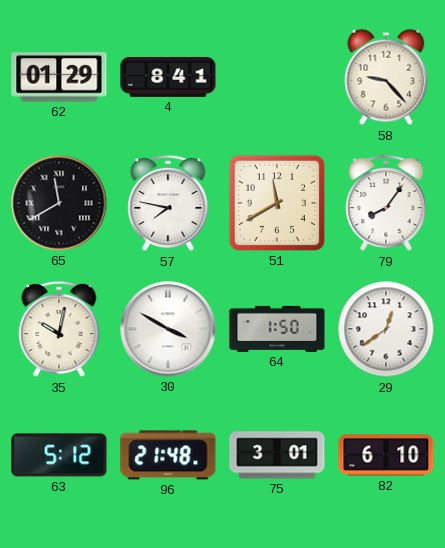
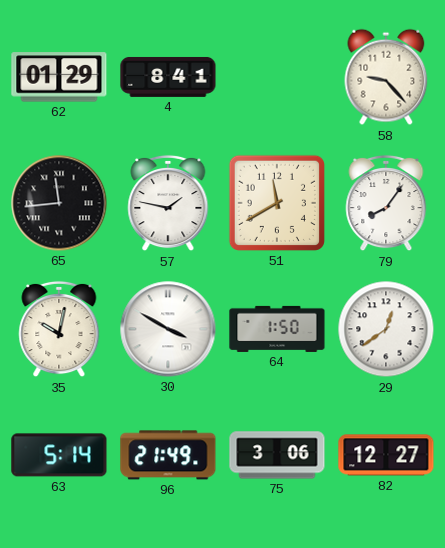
65: 11:40 -> 11:44 (59, 203)
57: 7:47 -> 1:47 (168, 203)
63: 5:12 -> 5:14 (59, 455)
96: 21:48 -> 21:49 (168, 455)
75: 3:01 -> 3:06 (277, 455)
82: 6:10 -> 12:27 (386, 455)
